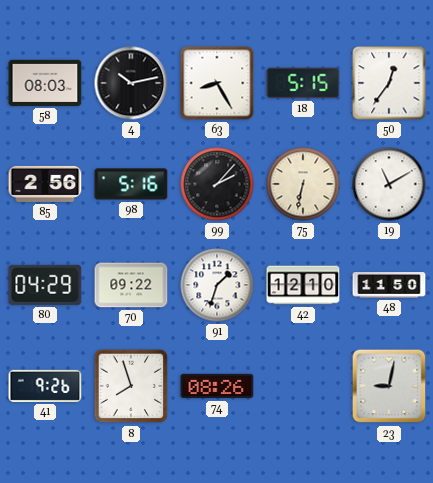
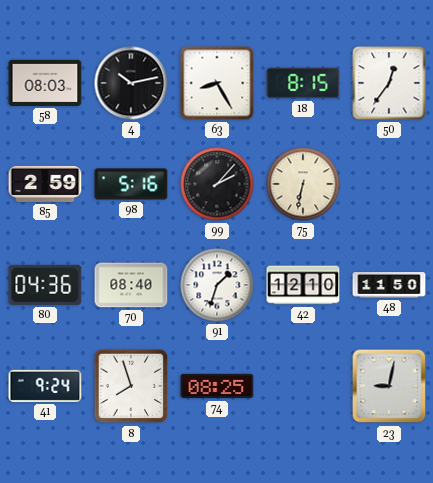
18: 5:15 -> 8:15 (303, 83)
85: 2:56 -> 2:59 (45, 184)
19: 11:10 -> none (389, 184)
80: 04:29 -> 04:36 (45, 285)
70: 09:22 -> 08:40 (131, 285)
41: 9:26 -> 9:24 (45, 386)
74: 08:26 -> 08:25 (217, 386)
